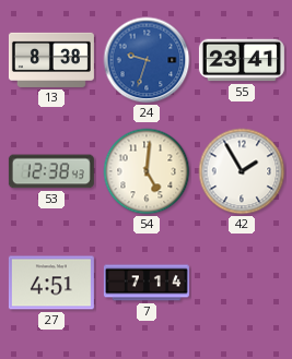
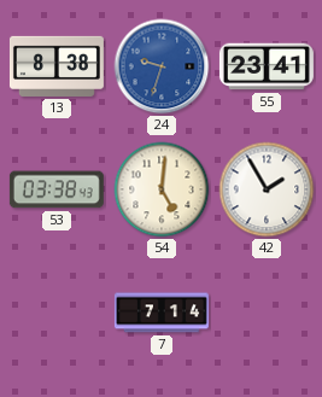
53: 12:38 -> 03:38 (57, 189)
27: 4:51 -> none (51, 283)
